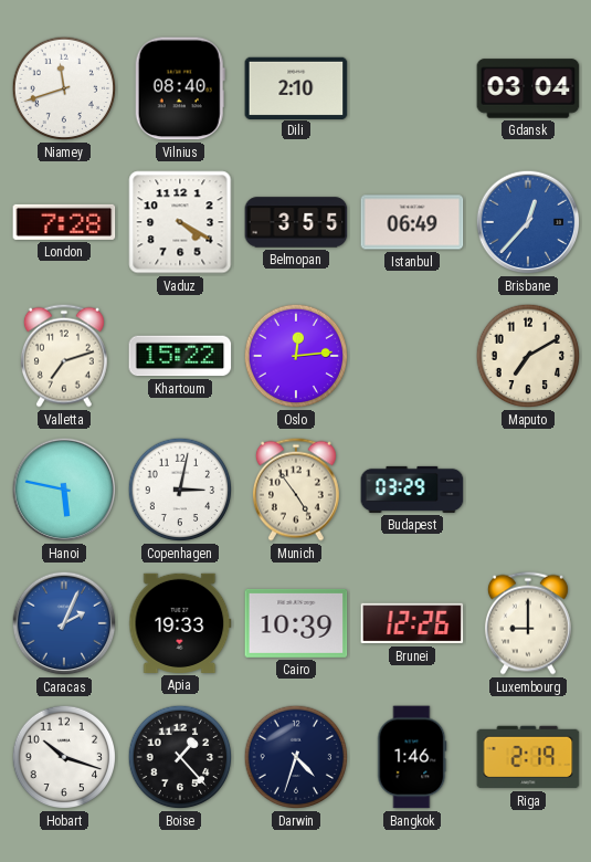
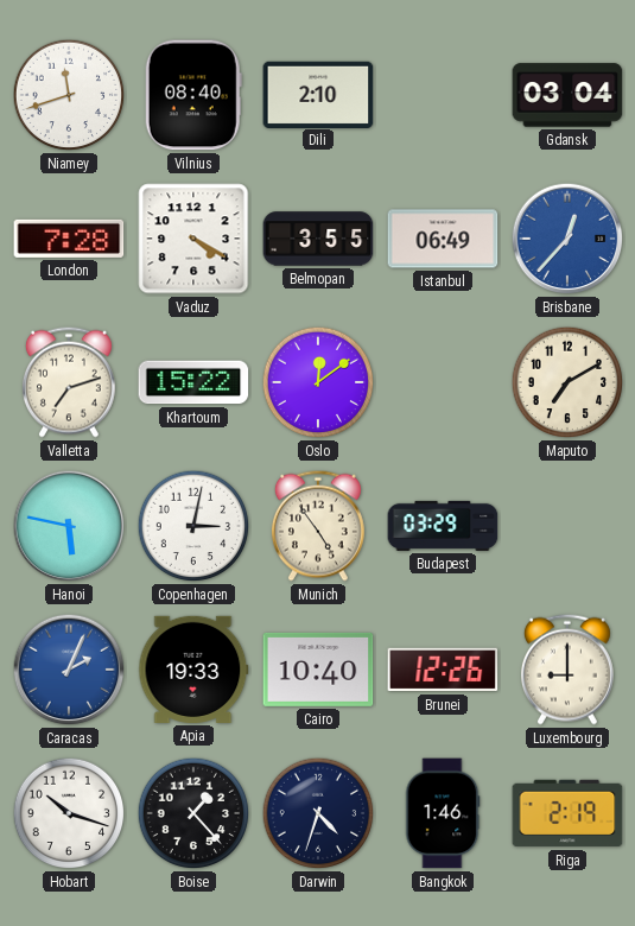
Oslo: 12:14 -> 12:09 (318, 382)
Cairo: 10:39 -> 10:40 (318, 670)
